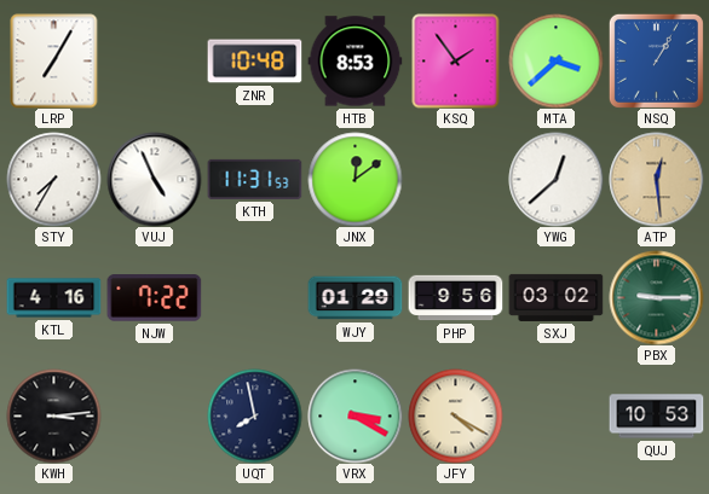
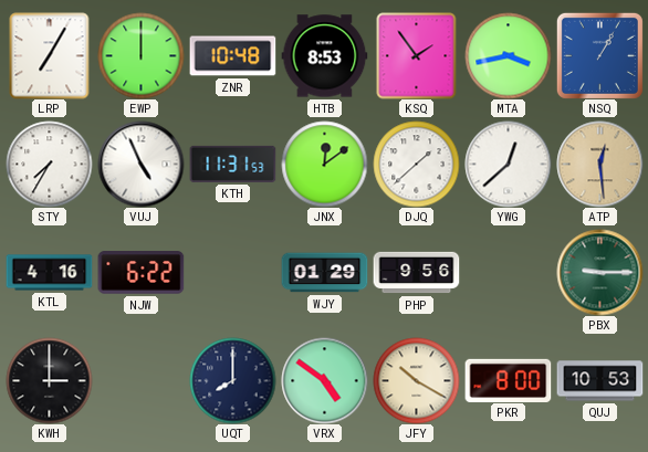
EWP: none -> 12:00 (140, 55)
MTA: 3:38 -> 3:43 (508, 55)
DJQ: none -> 1:38 (416, 164)
NJW: 7:22 -> 6:22 (140, 273)
SXJ: 03:02 -> none (555, 297)
KWH: 3:14 -> 3:00 (49, 380)
UQT: 7:58 -> 8:00 (232, 380)
VRX: 3:20 -> 4:51 (324, 380)
JFY: 4:20 -> 10:20 (416, 380)
PKR: none -> 8:00 (508, 380)
